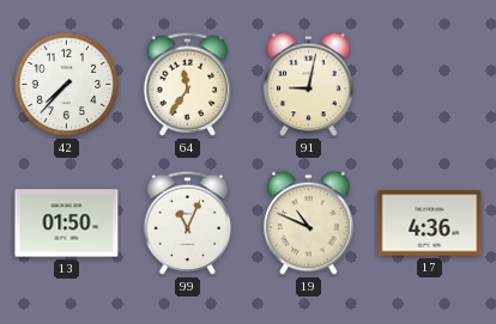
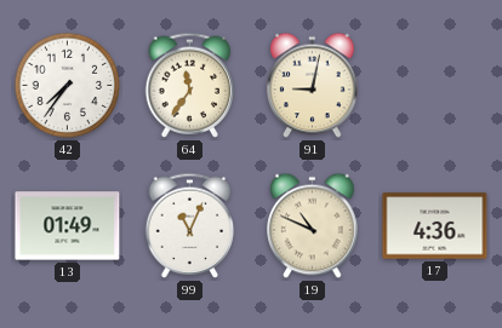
42: 7:37 -> 7:36 (68, 86)
13: 01:50 -> 01:49 (68, 226)
